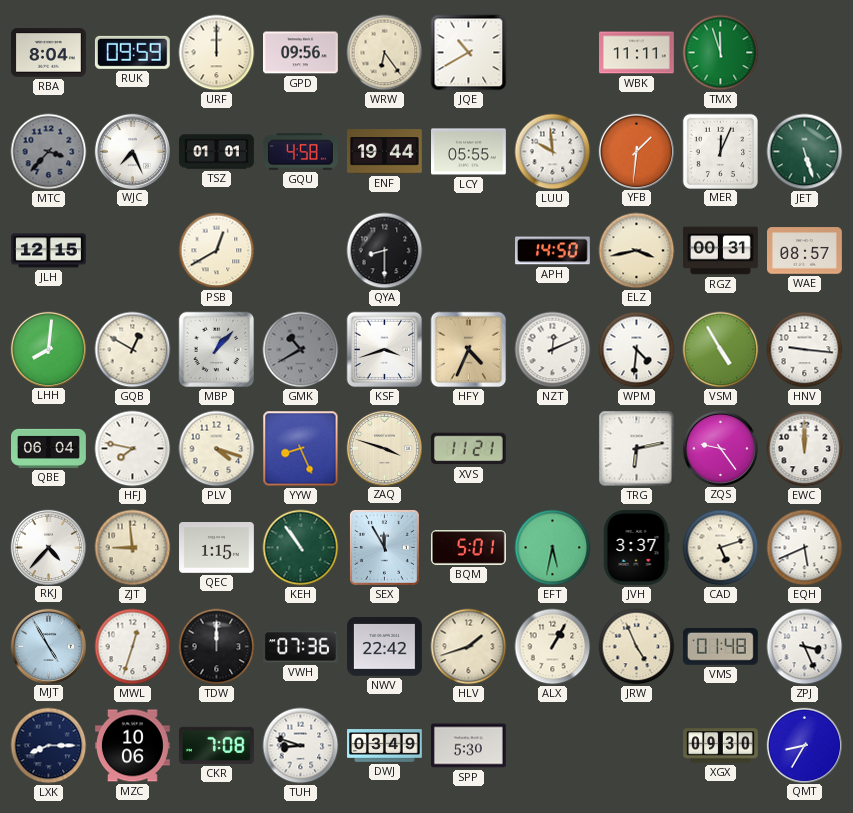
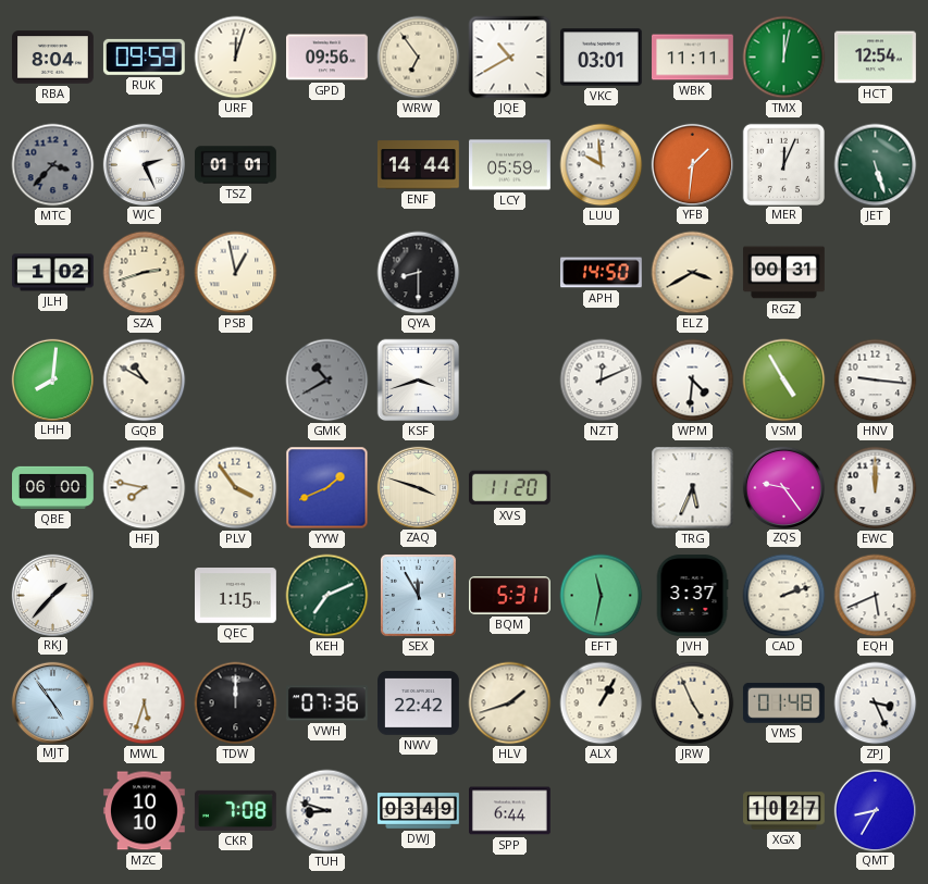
URF: 12:00 -> 12:03 (236, 58)
WRW: 6:24 -> 6:54 (419, 58)
VKC: none -> 03:01 (601, 58)
TMX: 11:57 -> 12:02 (784, 58)
HCT: none -> 12:54 (876, 58)
WJC: 7:26 -> 2:26 (144, 164)
GQU: 4:58 -> none (301, 152)
ENF: 19:44 -> 14:44 (418, 165)
LCY: 05:55 -> 05:59 (510, 165)
JLH: 12:15 -> 1:02 (53, 273)
SZA: none -> 2:42 (145, 273)
PSB: 12:40 -> 12:58 (236, 273)
ELZ: 3:43 -> 3:40 (693, 273)
WAE: 08:57 -> none (805, 251)
GQB: 12:50 -> 10:50 (145, 381)
MBP: 1:07 -> none (217, 350)
HFY: 4:34 -> none (469, 350)
QBE: 06:04 -> 06:00 (53, 487)
PLV: 4:18 -> 3:54 (236, 488)
YYW: 8:26 -> 1:41 (327, 488)
XVS: 11:21 -> 11:20 (509, 488)
TRG: 6:13 -> 5:34 (693, 488)
RKJ: 4:37 -> 1:37 (52, 595)
ZJT: 8:59 -> none (133, 548)
KEH: 10:54 -> 7:11 (327, 596)
BQM: 5:01 -> 5:31 (510, 596)
EFT: 5:32 -> 11:32 (602, 596)
CAD: 5:12 -> 2:12 (784, 596)
MJT: 4:55 -> 4:54 (52, 702)
MWL: 12:33 -> 5:33 (145, 704)
LXK: 8:15 -> none (49, 746)
MZC: 10:06 -> 10:10 (145, 811)
SPP: 5:30 -> 6:44 (510, 811)
XGX: 09:30 -> 10:27 (784, 811)
